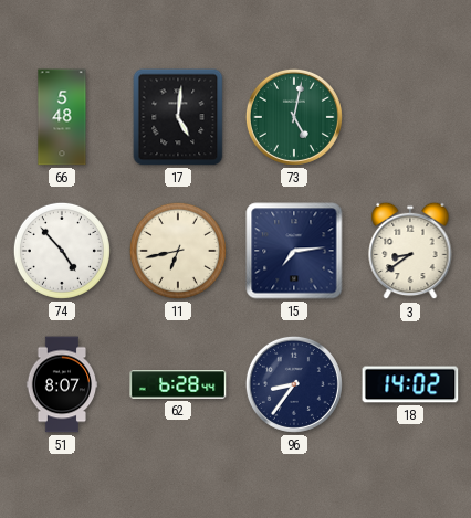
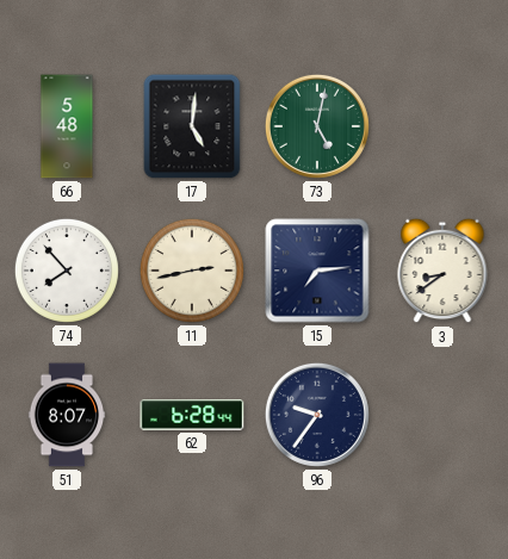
74: 4:53 -> 7:53 (67, 271)
11: 6:43 -> 2:43 (192, 271)
96: 8:36 -> 9:36 (317, 415)
18: 14:02 -> none (410, 384)
